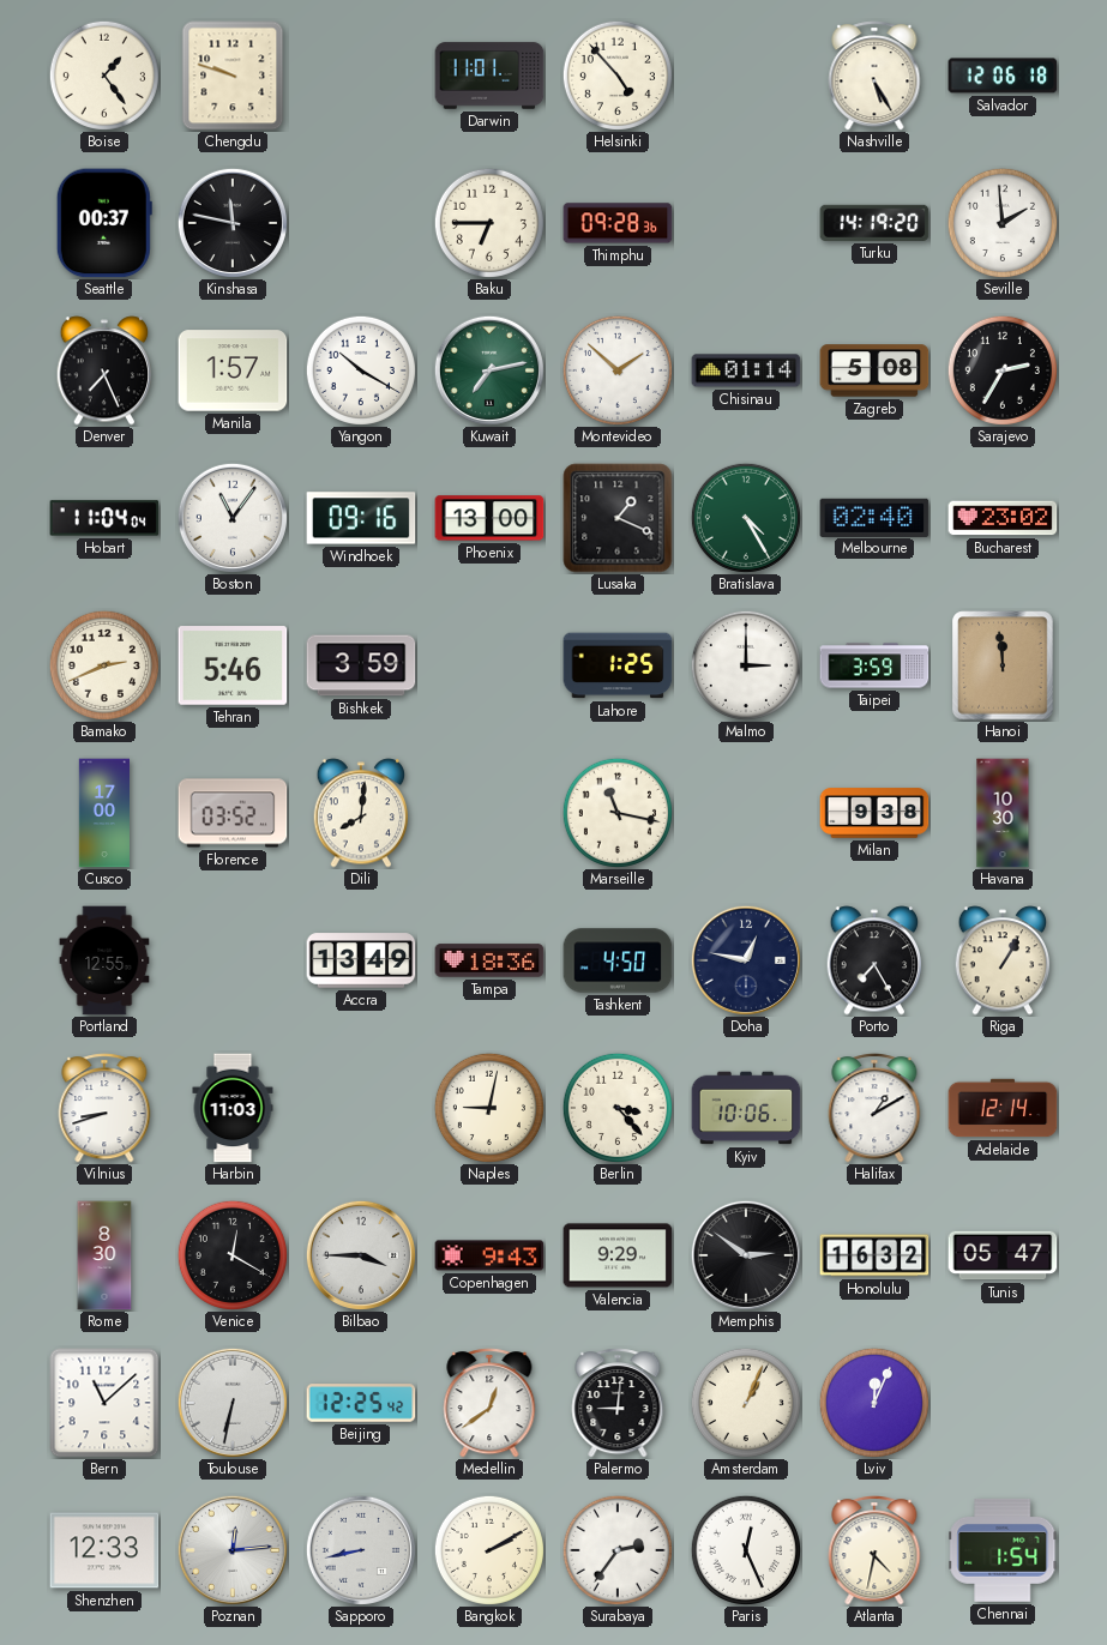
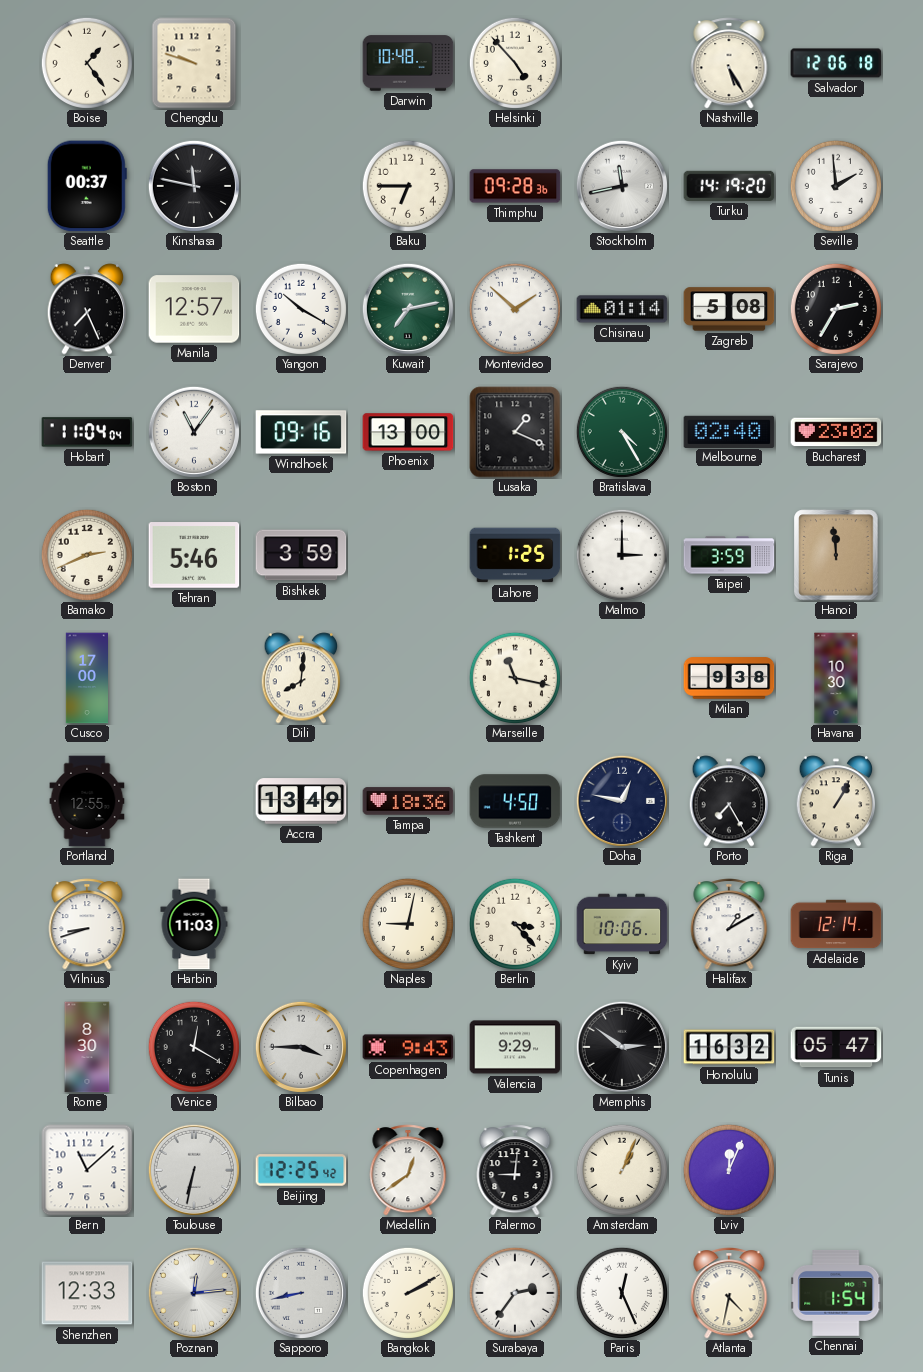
Darwin: 11:01 -> 10:48 (408, 63)
Stockholm: none -> 11:43 (622, 186)
Manila: 1:57 -> 12:57 (194, 309)
Florence: 03:52 -> none (233, 813)
